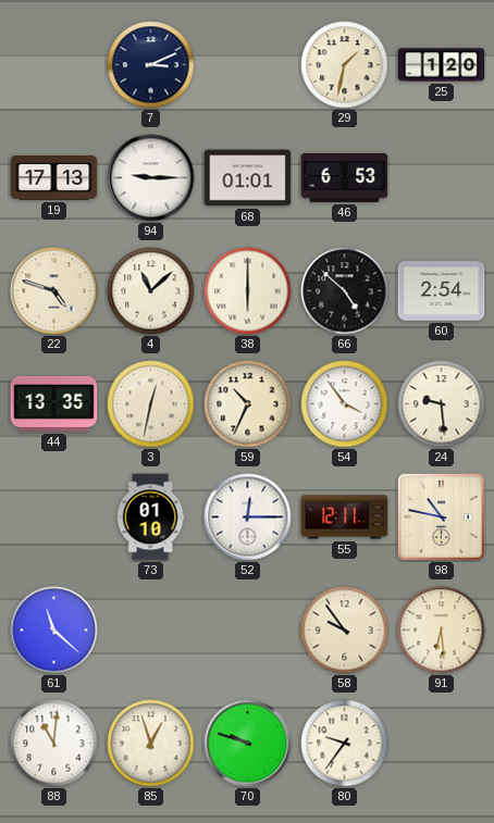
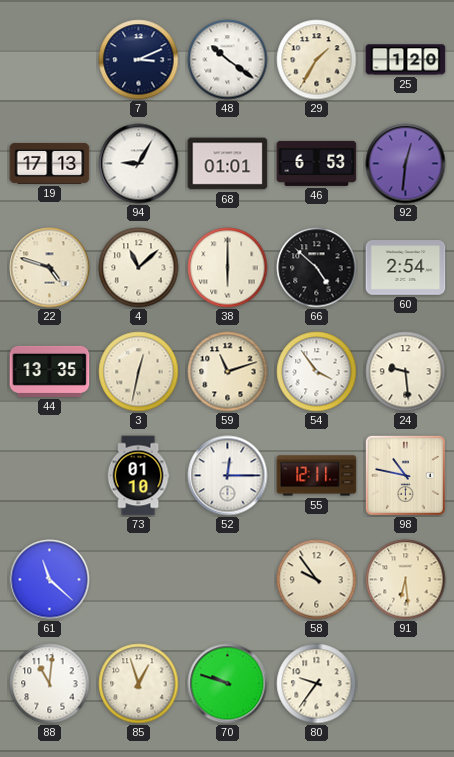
48: none -> 10:21 (228, 60)
29: 1:32 -> 1:35 (317, 60)
94: 9:15 -> 9:05 (139, 164)
92: none -> 12:31 (406, 164)
59: 10:34 -> 11:12 (228, 372)
